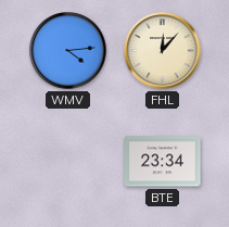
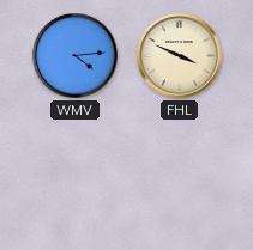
FHL: 12:07 -> 3:49 (180, 56)
BTE: 23:34 -> none (163, 162)
